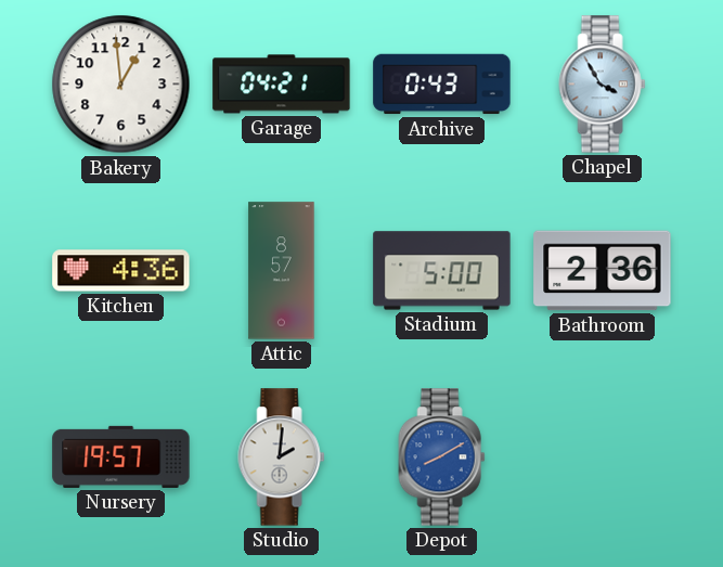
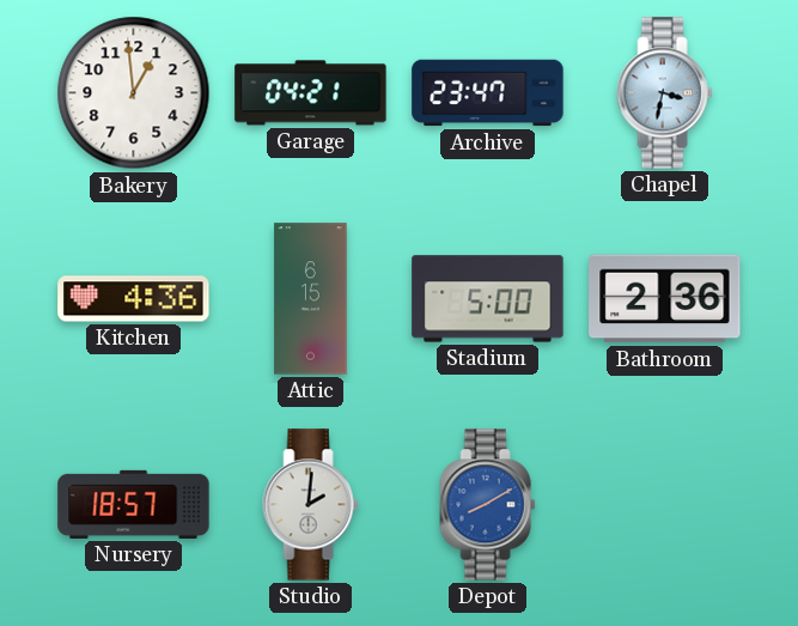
Archive: 0:43 -> 23:47 (488, 93)
Chapel: 3:55 -> 3:32 (665, 93)
Attic: 8:57 -> 6:15 (311, 299)
Nursery: 19:57 -> 18:57 (134, 504)
